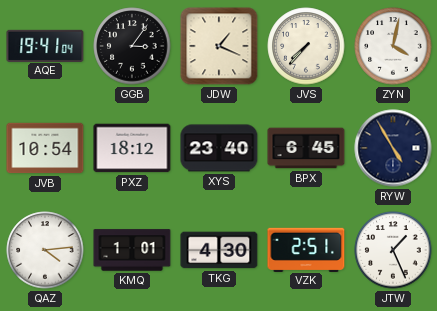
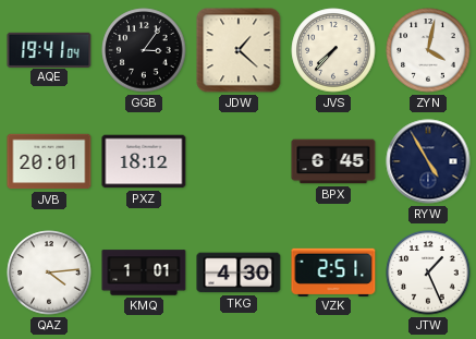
JDW: 1:19 -> 1:22 (239, 50)
JVB: 10:54 -> 20:01 (49, 161)
XYS: 23:40 -> none (219, 148)
